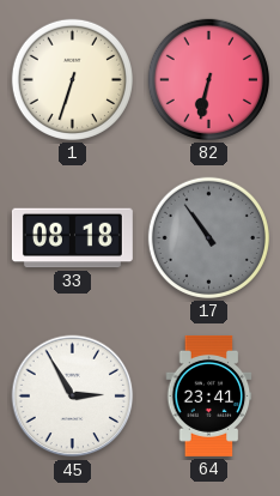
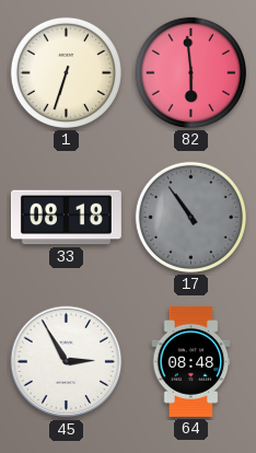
82: 6:32 -> 5:59 (190, 72)
64: 23:41 -> 08:48 (191, 361)
